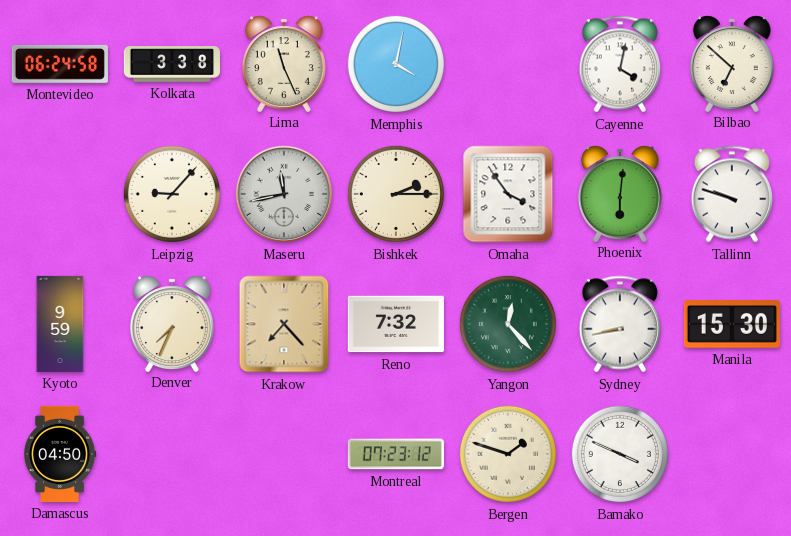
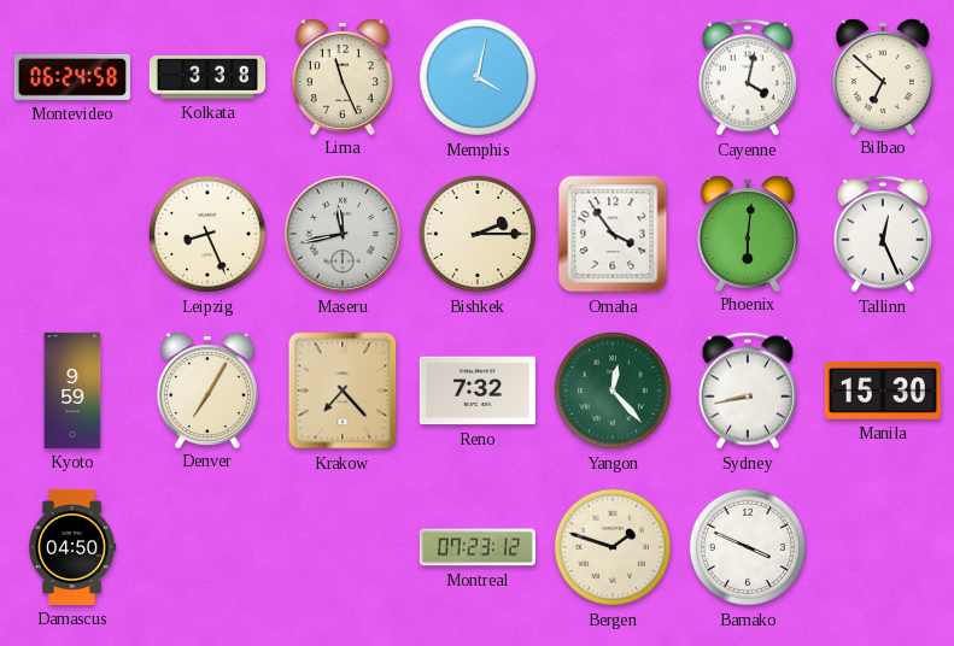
Leipzig: 9:07 -> 8:26 (207, 234)
Tallinn: 9:48 -> 12:26 (883, 234)
Denver: 7:34 -> 7:05 (207, 389)
